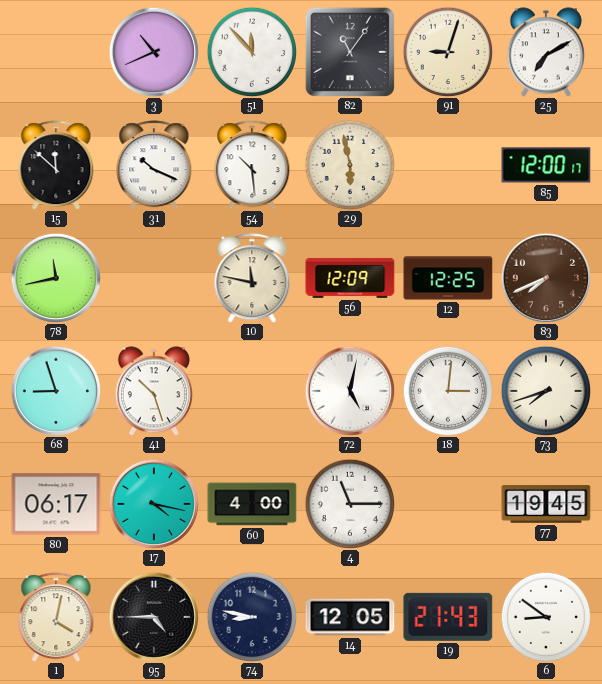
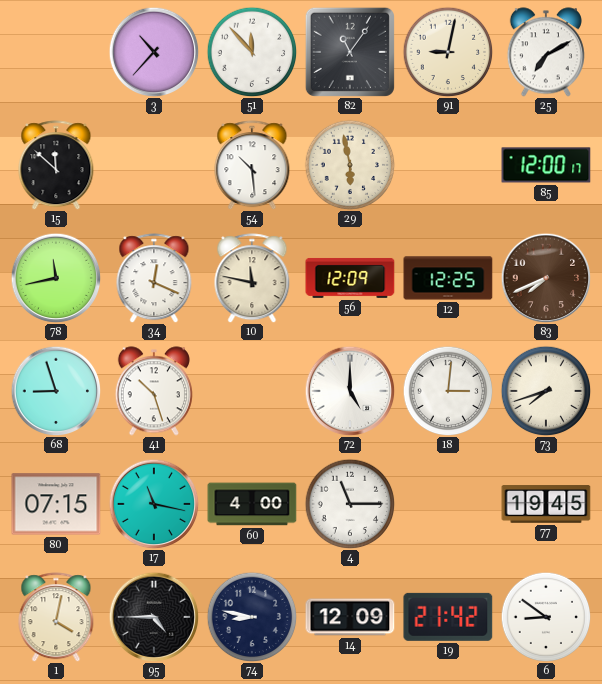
3: 10:41 -> 10:37 (154, 52)
91: 9:03 -> 9:02 (448, 52)
31: 10:19 -> none (154, 165)
34: none -> 12:19 (154, 278)
72: 5:02 -> 5:00 (350, 391)
80: 06:17 -> 07:15 (56, 504)
17: 4:17 -> 11:17 (154, 504)
14: 12:05 -> 12:09 (350, 617)
19: 21:43 -> 21:42 (448, 617)
